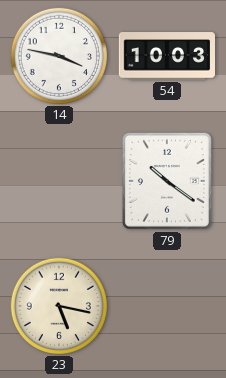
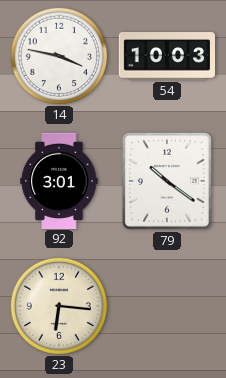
92: none -> 3:01 (59, 180)
23: 5:17 -> 6:16 (58, 305)
